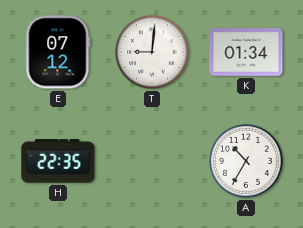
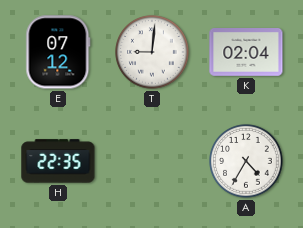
K: 01:34 -> 02:04 (246, 53)
A: 10:35 -> 4:35 (246, 161)
